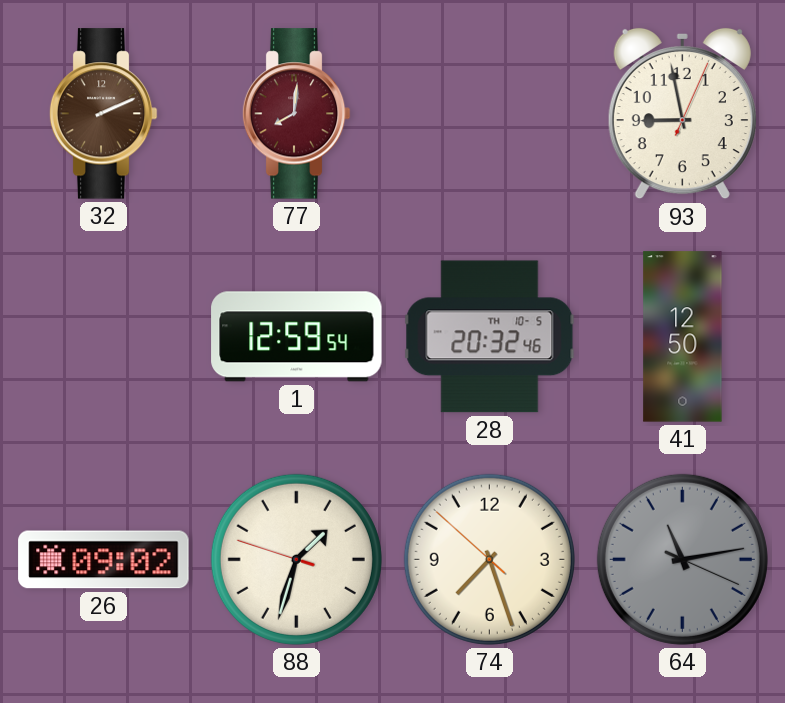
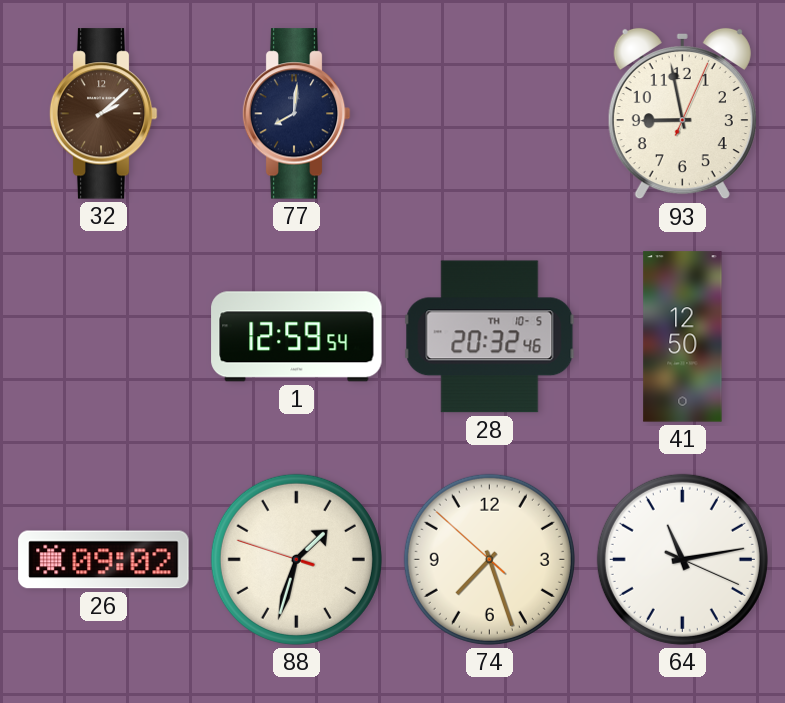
32: 2:11 -> 2:08 (103, 114)
77 dial: burgundy -> navy (296, 114)
64 dial: grey -> white (682, 559)
